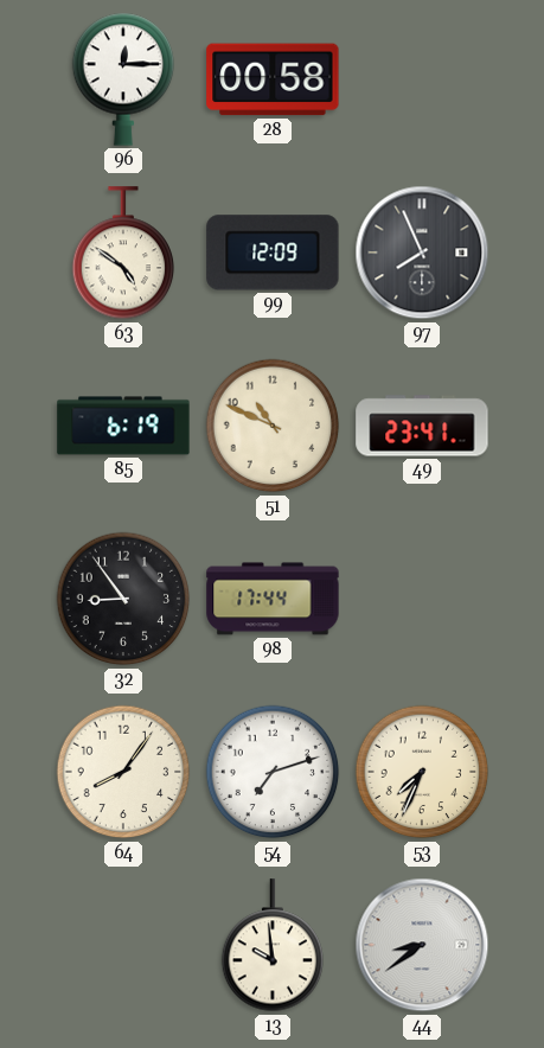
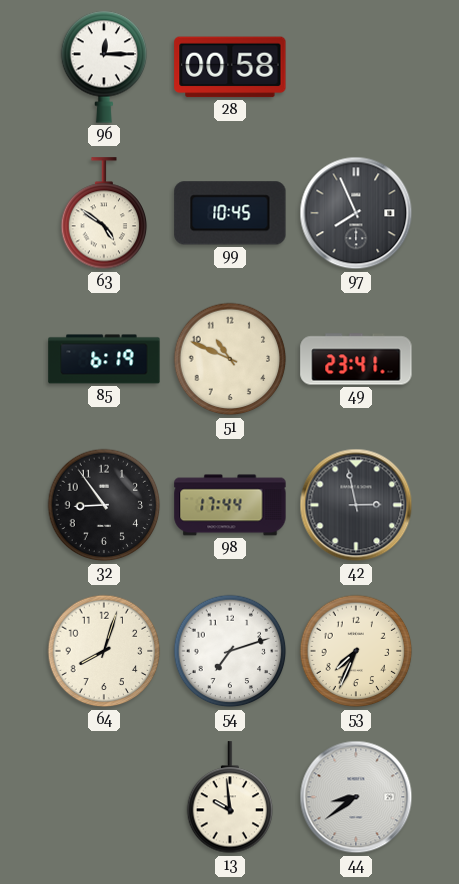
99: 12:09 -> 10:45 (230, 213)
42: none -> 2:58 (356, 505)
64: 8:06 -> 8:03 (104, 651)
